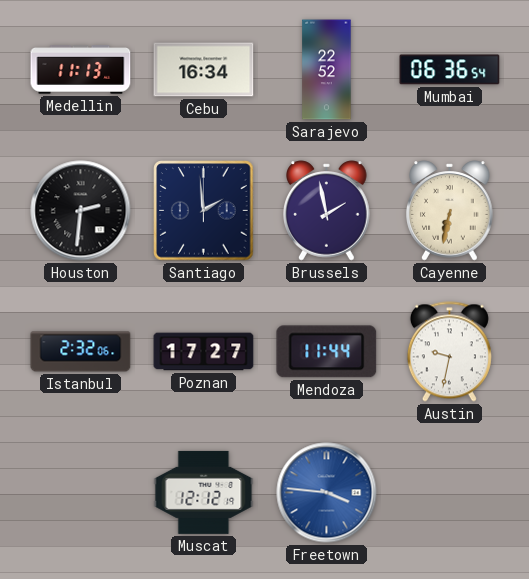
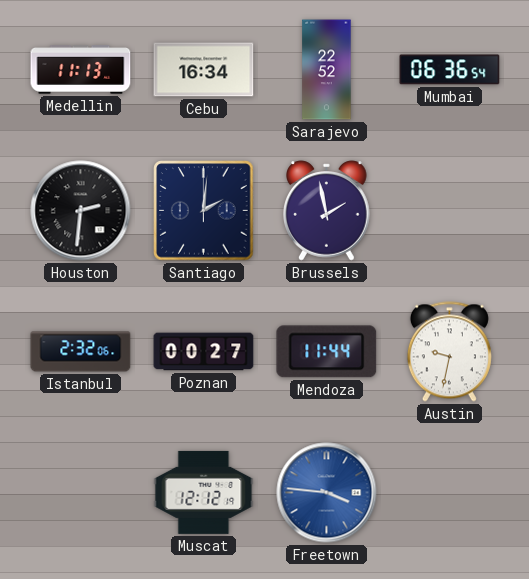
Santiago: 1:59 -> 2:01 (204, 211)
Cayenne: 6:32 -> none (450, 211)
Poznan: 17:27 -> 00:27 (204, 352)
